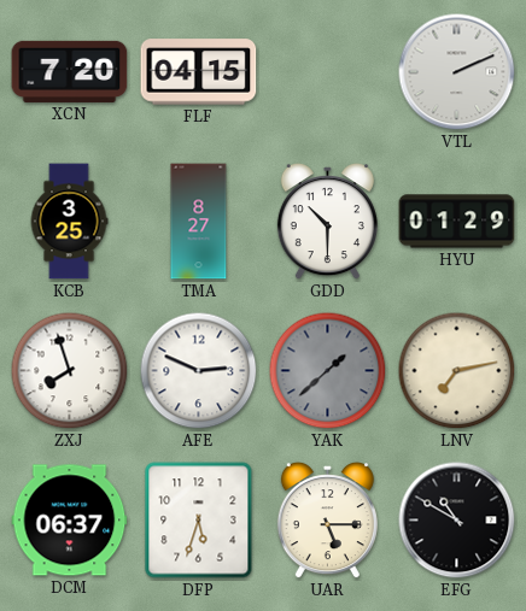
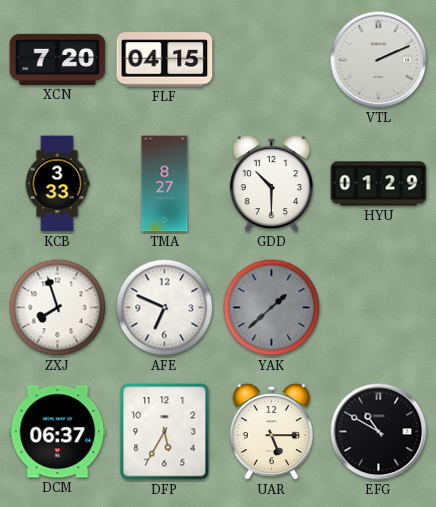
KCB: 3:25 -> 3:33 (57, 184)
AFE: 2:49 -> 6:49 (165, 308)
LNV: 7:13 -> none (457, 371)
DFP: 5:33 -> 5:35 (165, 432)
